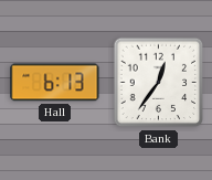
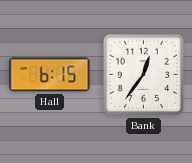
Hall: 6:13 -> 6:15 (50, 75)
